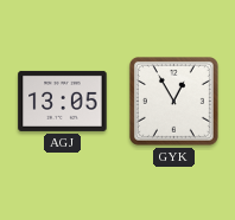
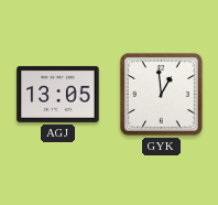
GYK: 12:55 -> 12:59 (161, 94)
